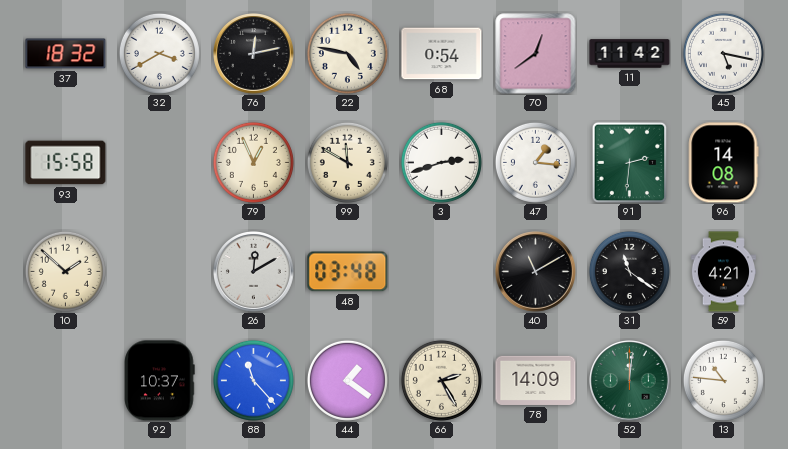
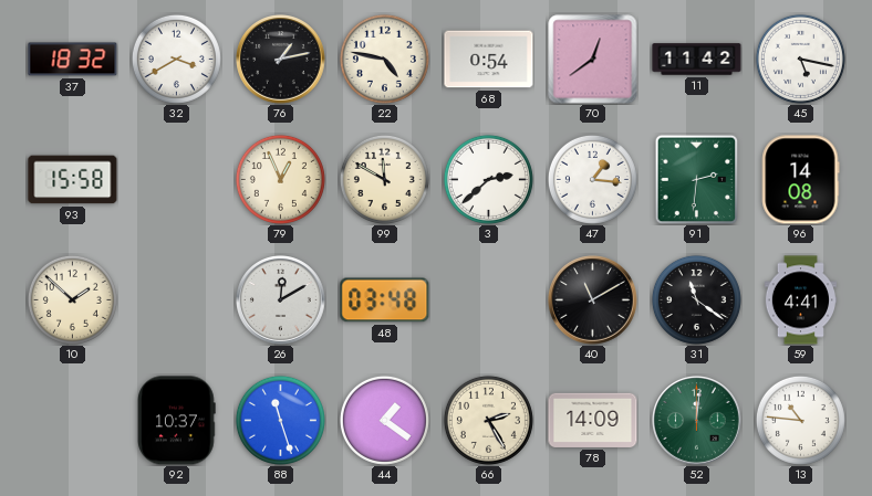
76: 12:13 -> 1:13 (281, 60)
3: 2:42 -> 2:38 (488, 179)
59: 4:21 -> 4:41 (801, 300)
88: 11:23 -> 11:27 (280, 420)
